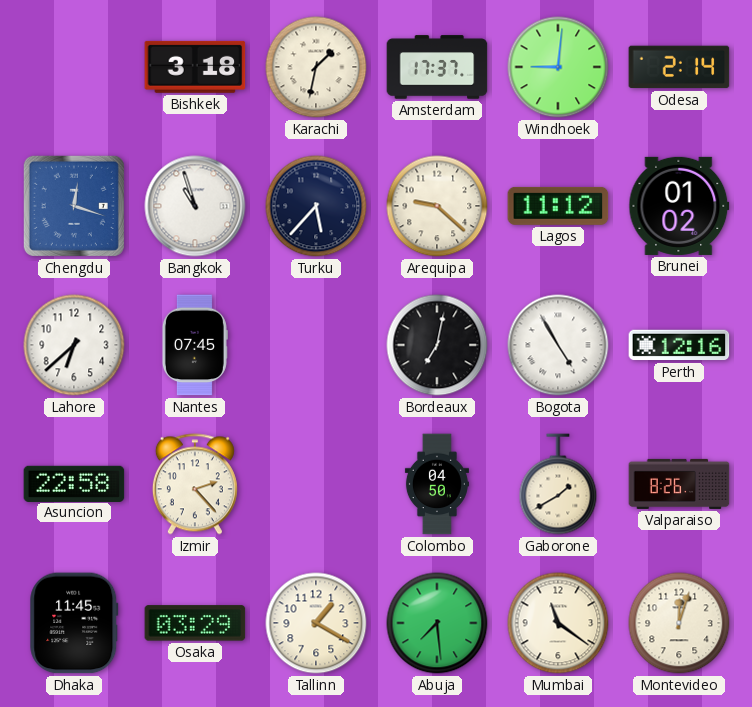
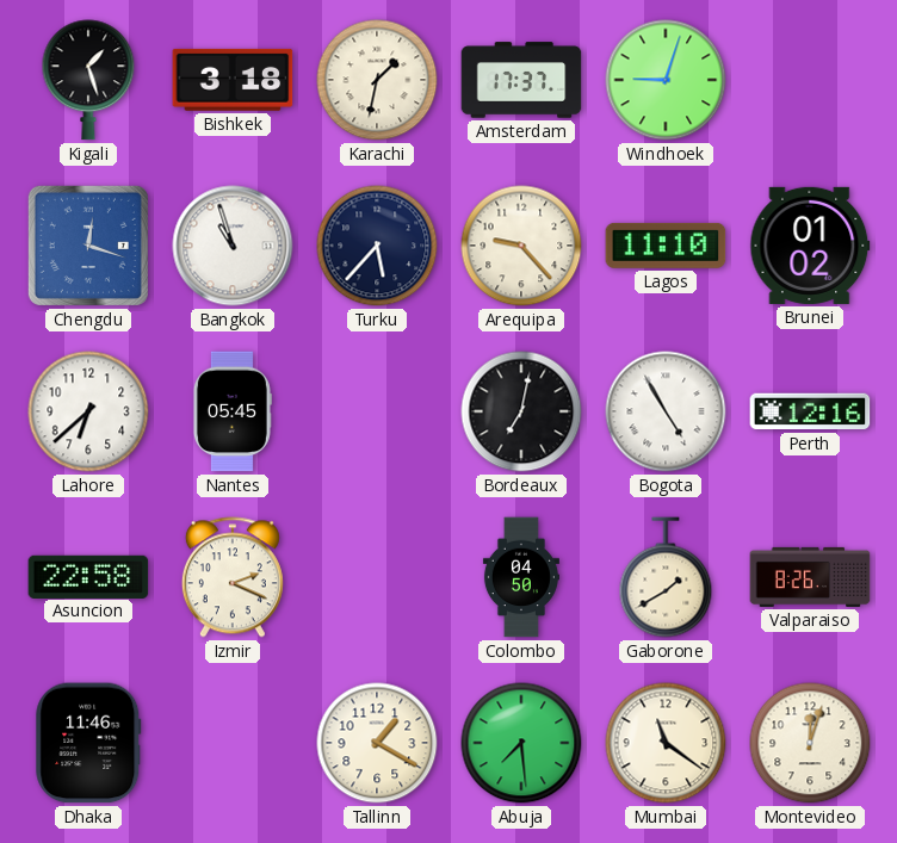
Kigali: none -> 1:27 (88, 80)
Windhoek: 9:01 -> 9:03 (666, 80)
Odesa: 2:14 -> none (679, 67)
Arequipa: 9:22 -> 9:23 (521, 246)
Lagos: 11:12 -> 11:10 (666, 246)
Nantes: 07:45 -> 05:45 (231, 411)
Izmir: 2:23 -> 2:19 (233, 577)
Dhaka: 11:45 -> 11:46 (88, 743)
Osaka: 03:29 -> none (195, 623)
